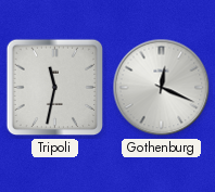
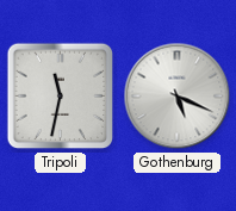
Gothenburg: 12:19 -> 5:19 (178, 97)
